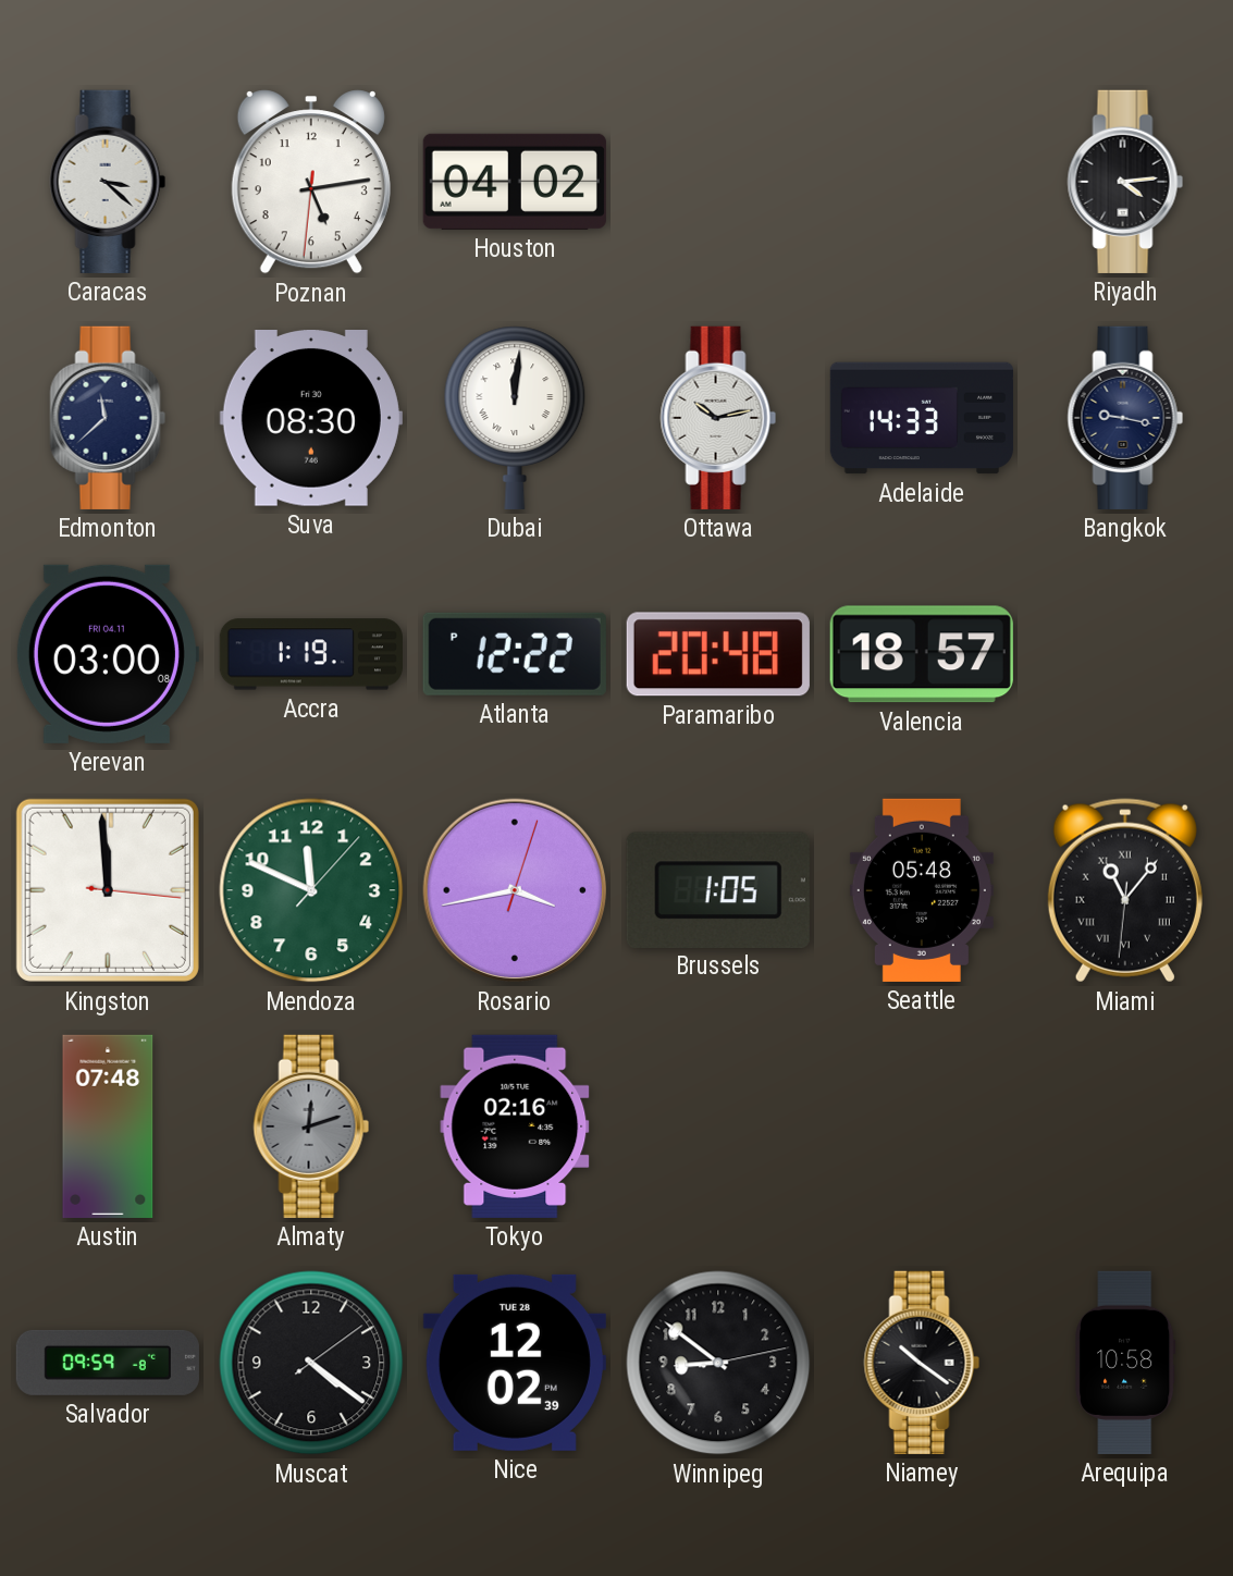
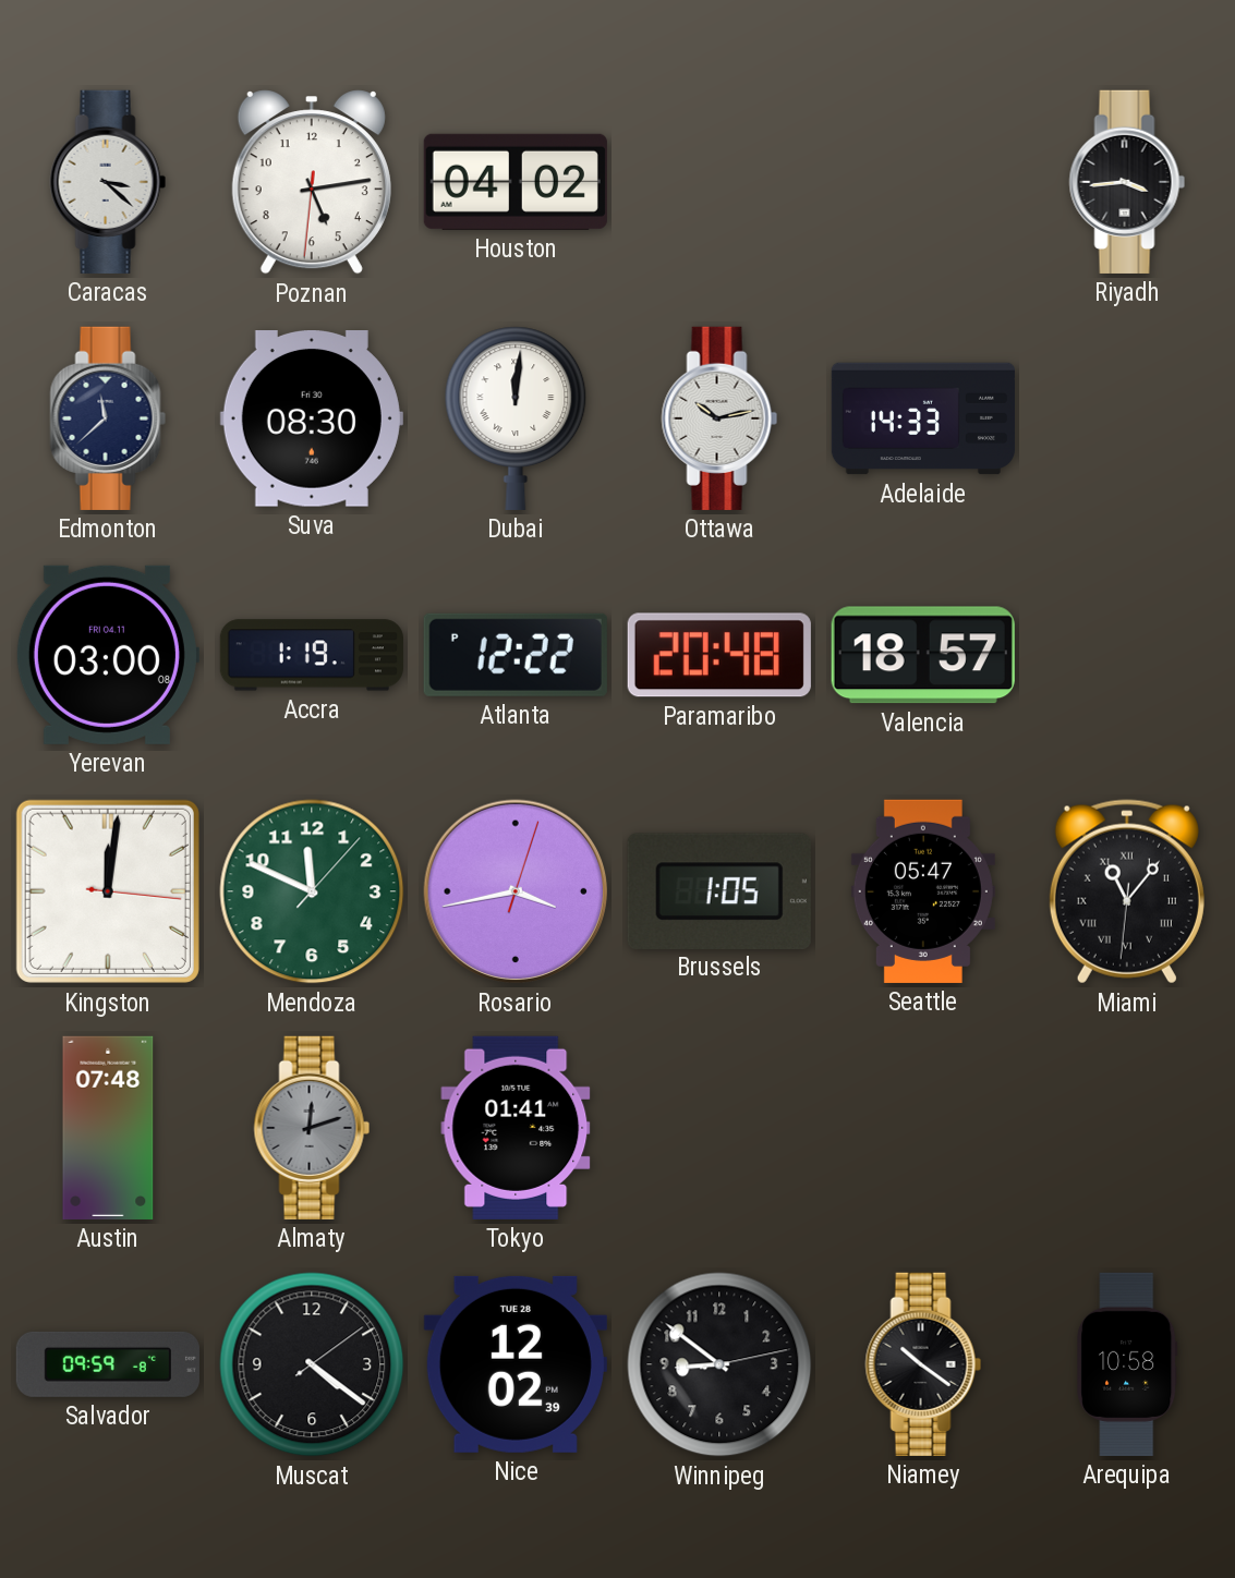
Riyadh: 4:14 -> 3:44 (1127, 182)
Bangkok: 9:17 -> none (1125, 418)
Kingston: 11:59 -> 12:01 (108, 891)
Seattle: 05:48 -> 05:47 (923, 891)
Tokyo: 02:16 -> 01:41 (516, 1128)
